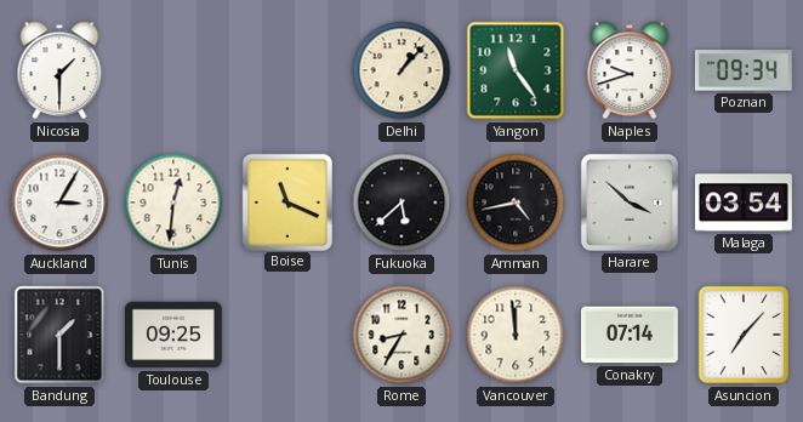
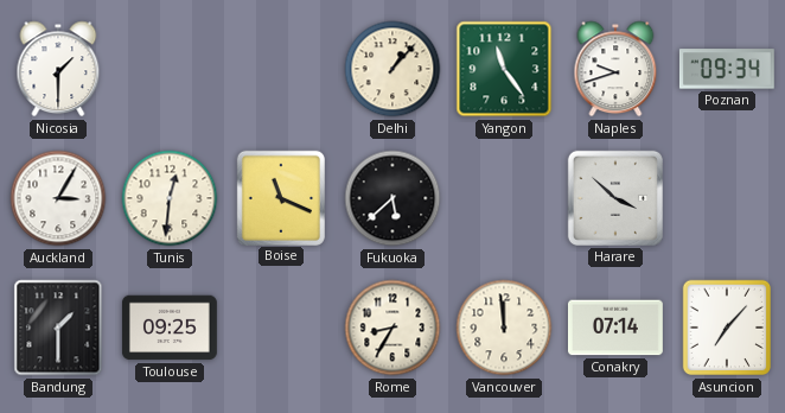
Amman: 4:43 -> none (516, 203)
Malaga: 03:54 -> none (744, 203)
